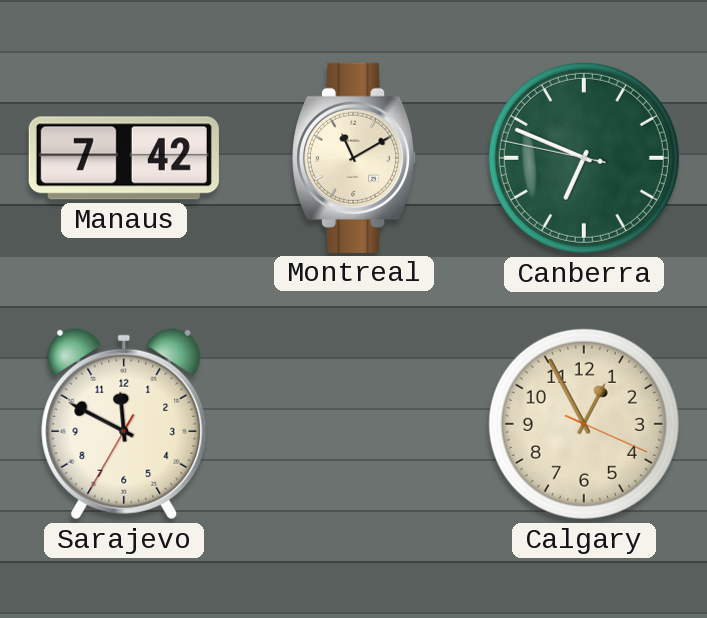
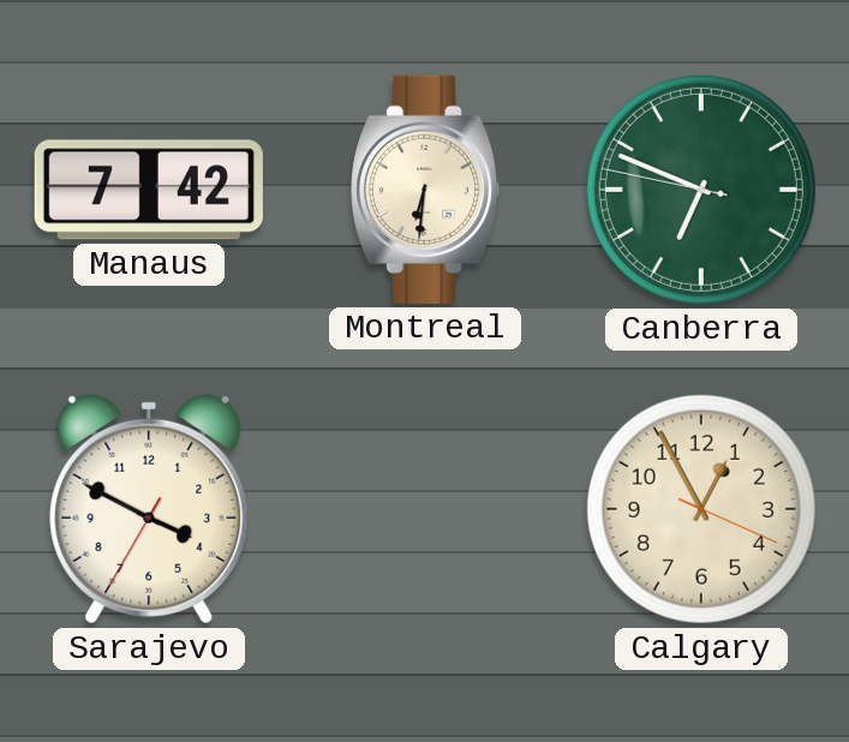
Montreal: 11:10 -> 6:31 (426, 190)
Sarajevo: 11:49 -> 3:49 (149, 509)
